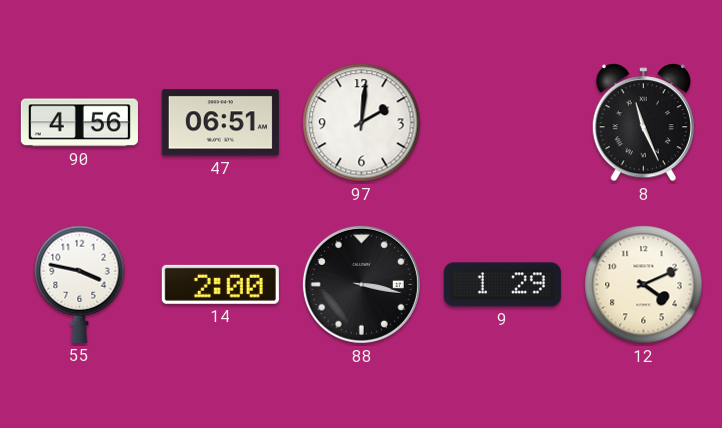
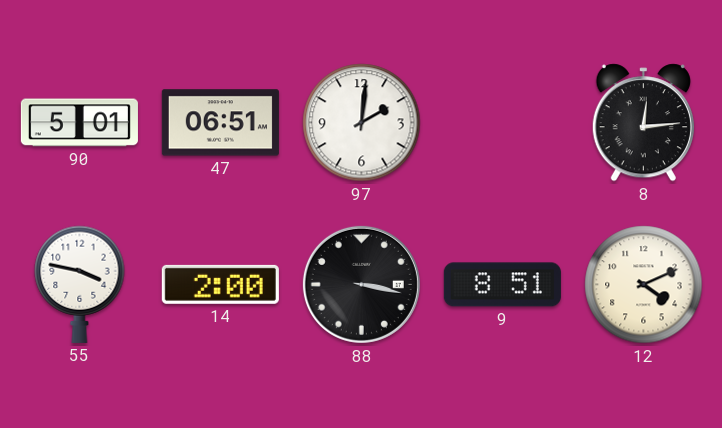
90: 4:56 -> 5:01 (79, 123)
8: 11:26 -> 12:14 (643, 123)
9: 1:29 -> 8:51 (502, 285)
